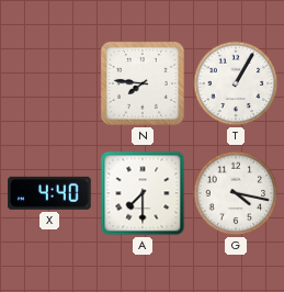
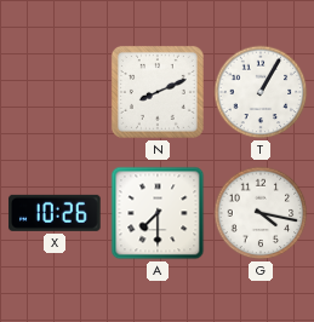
N: 7:46 -> 8:11 (158, 92)
X: 4:40 -> 10:26 (55, 213)
